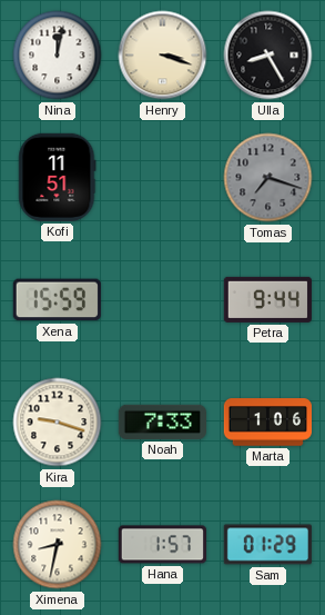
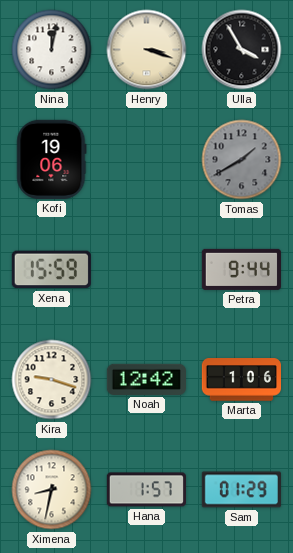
Ulla: 8:25 -> 3:55 (242, 50)
Kofi: 11:51 -> 19:06 (52, 159)
Tomas: 7:18 -> 1:40 (242, 160)
Noah: 7:33 -> 12:42 (146, 379)
